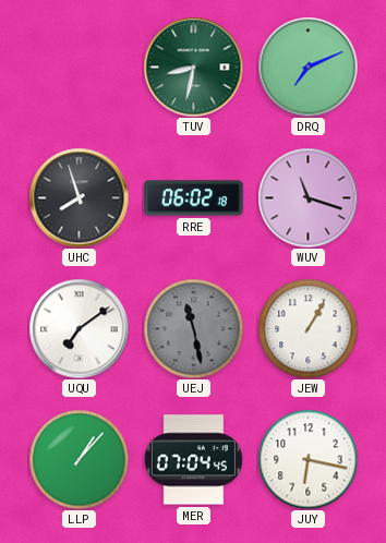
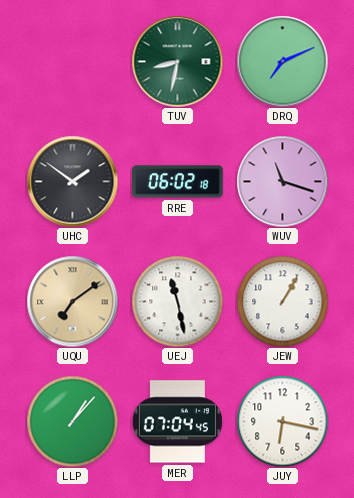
UHC: 7:57 -> 1:51 (72, 181)
UQU dial: white -> champagne (72, 301)
UEJ dial: grey -> white (177, 301)
